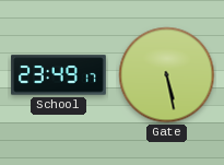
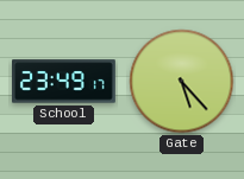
Gate: 5:28 -> 5:23 (182, 82)
